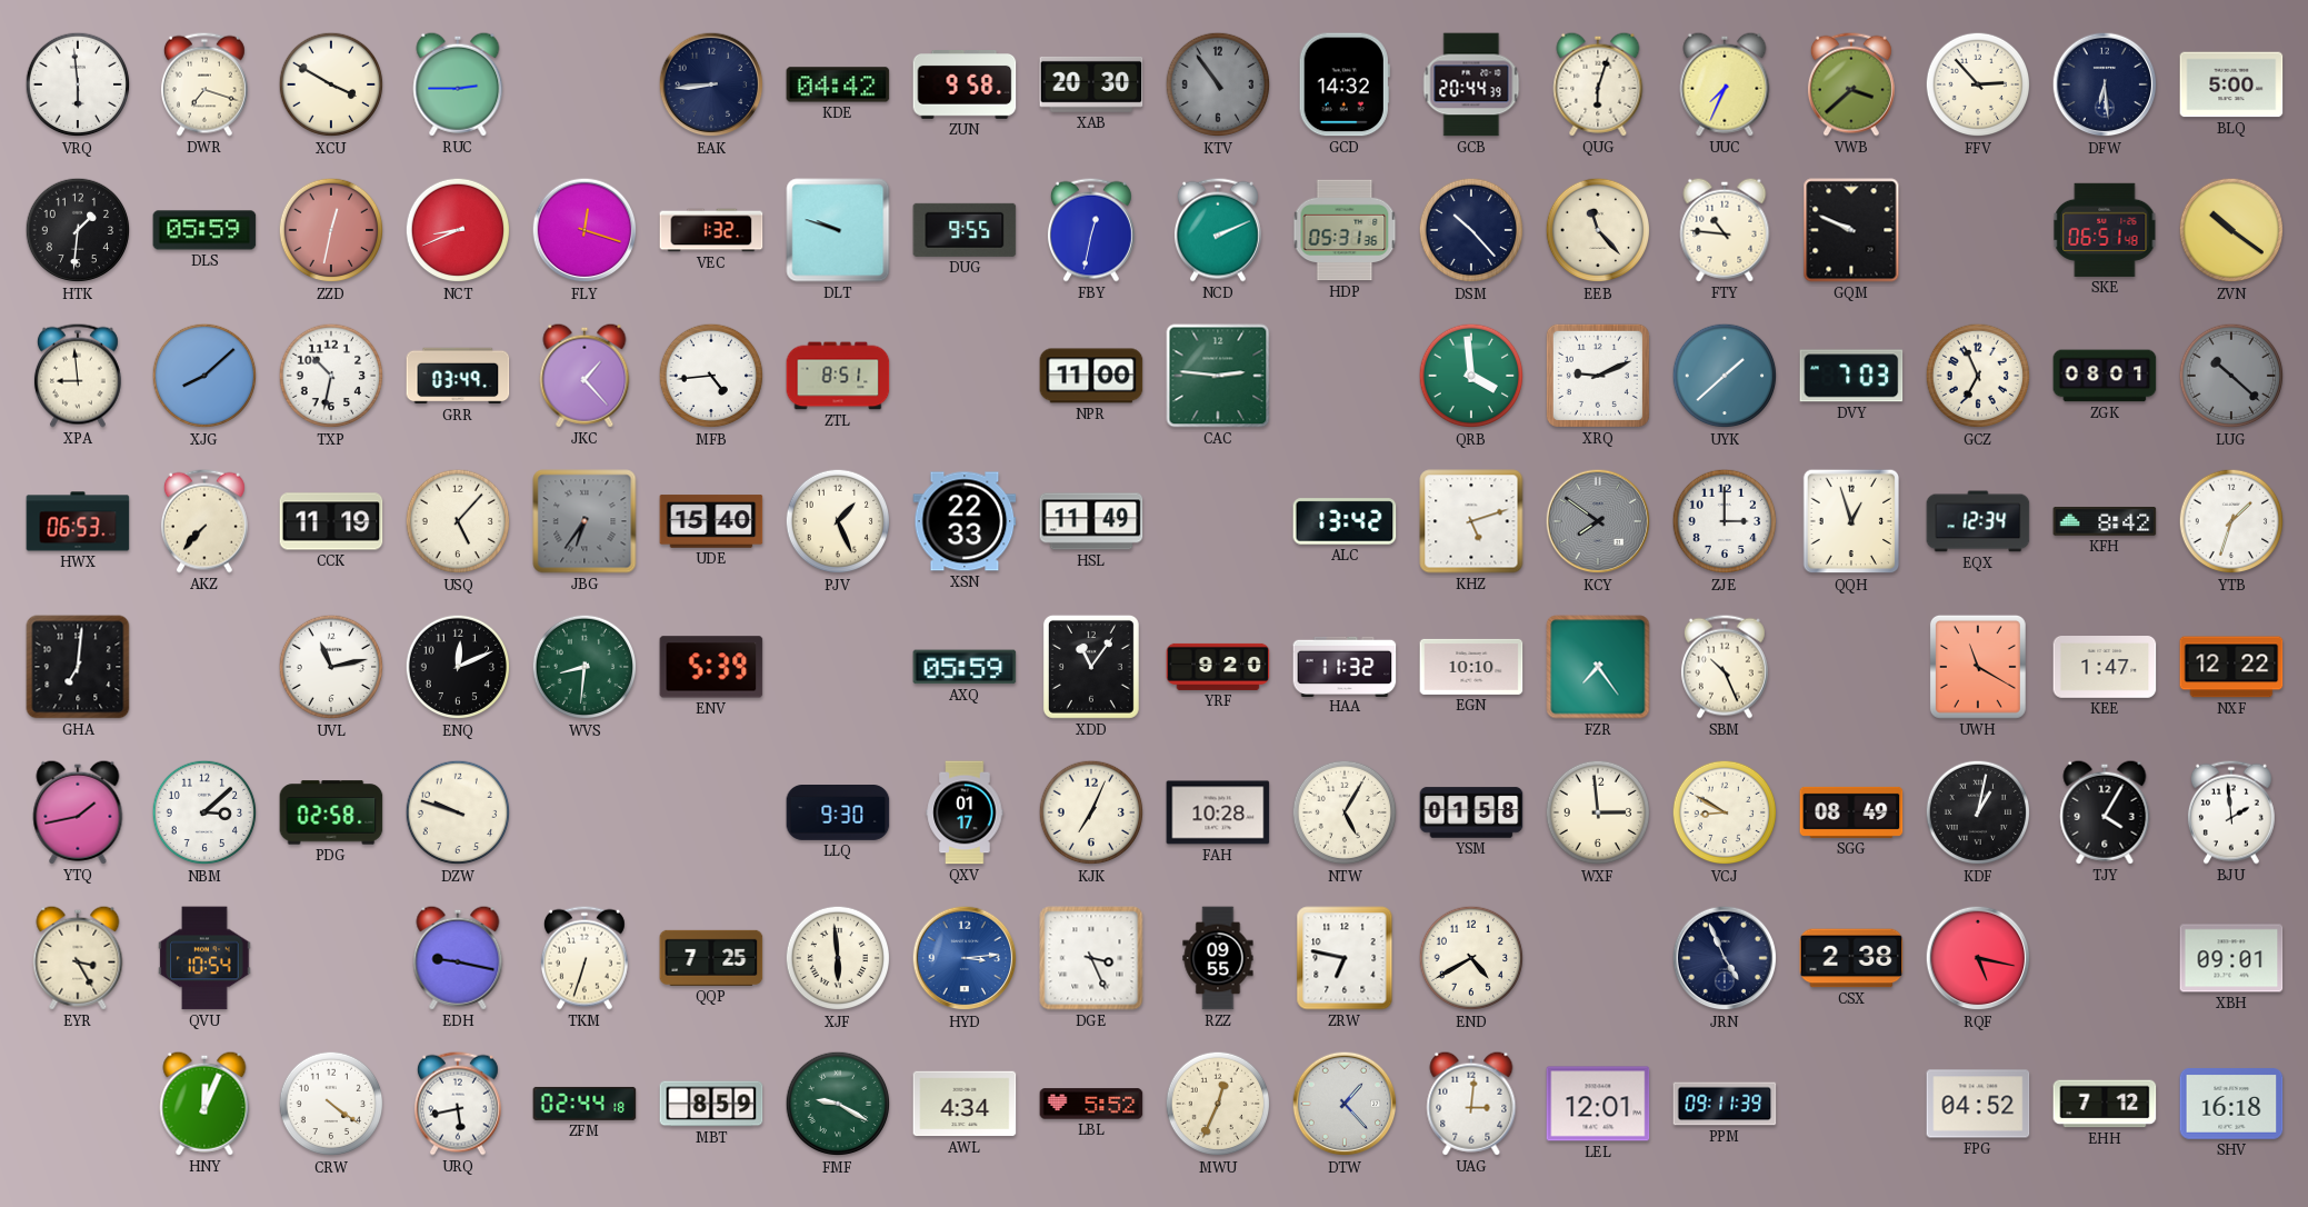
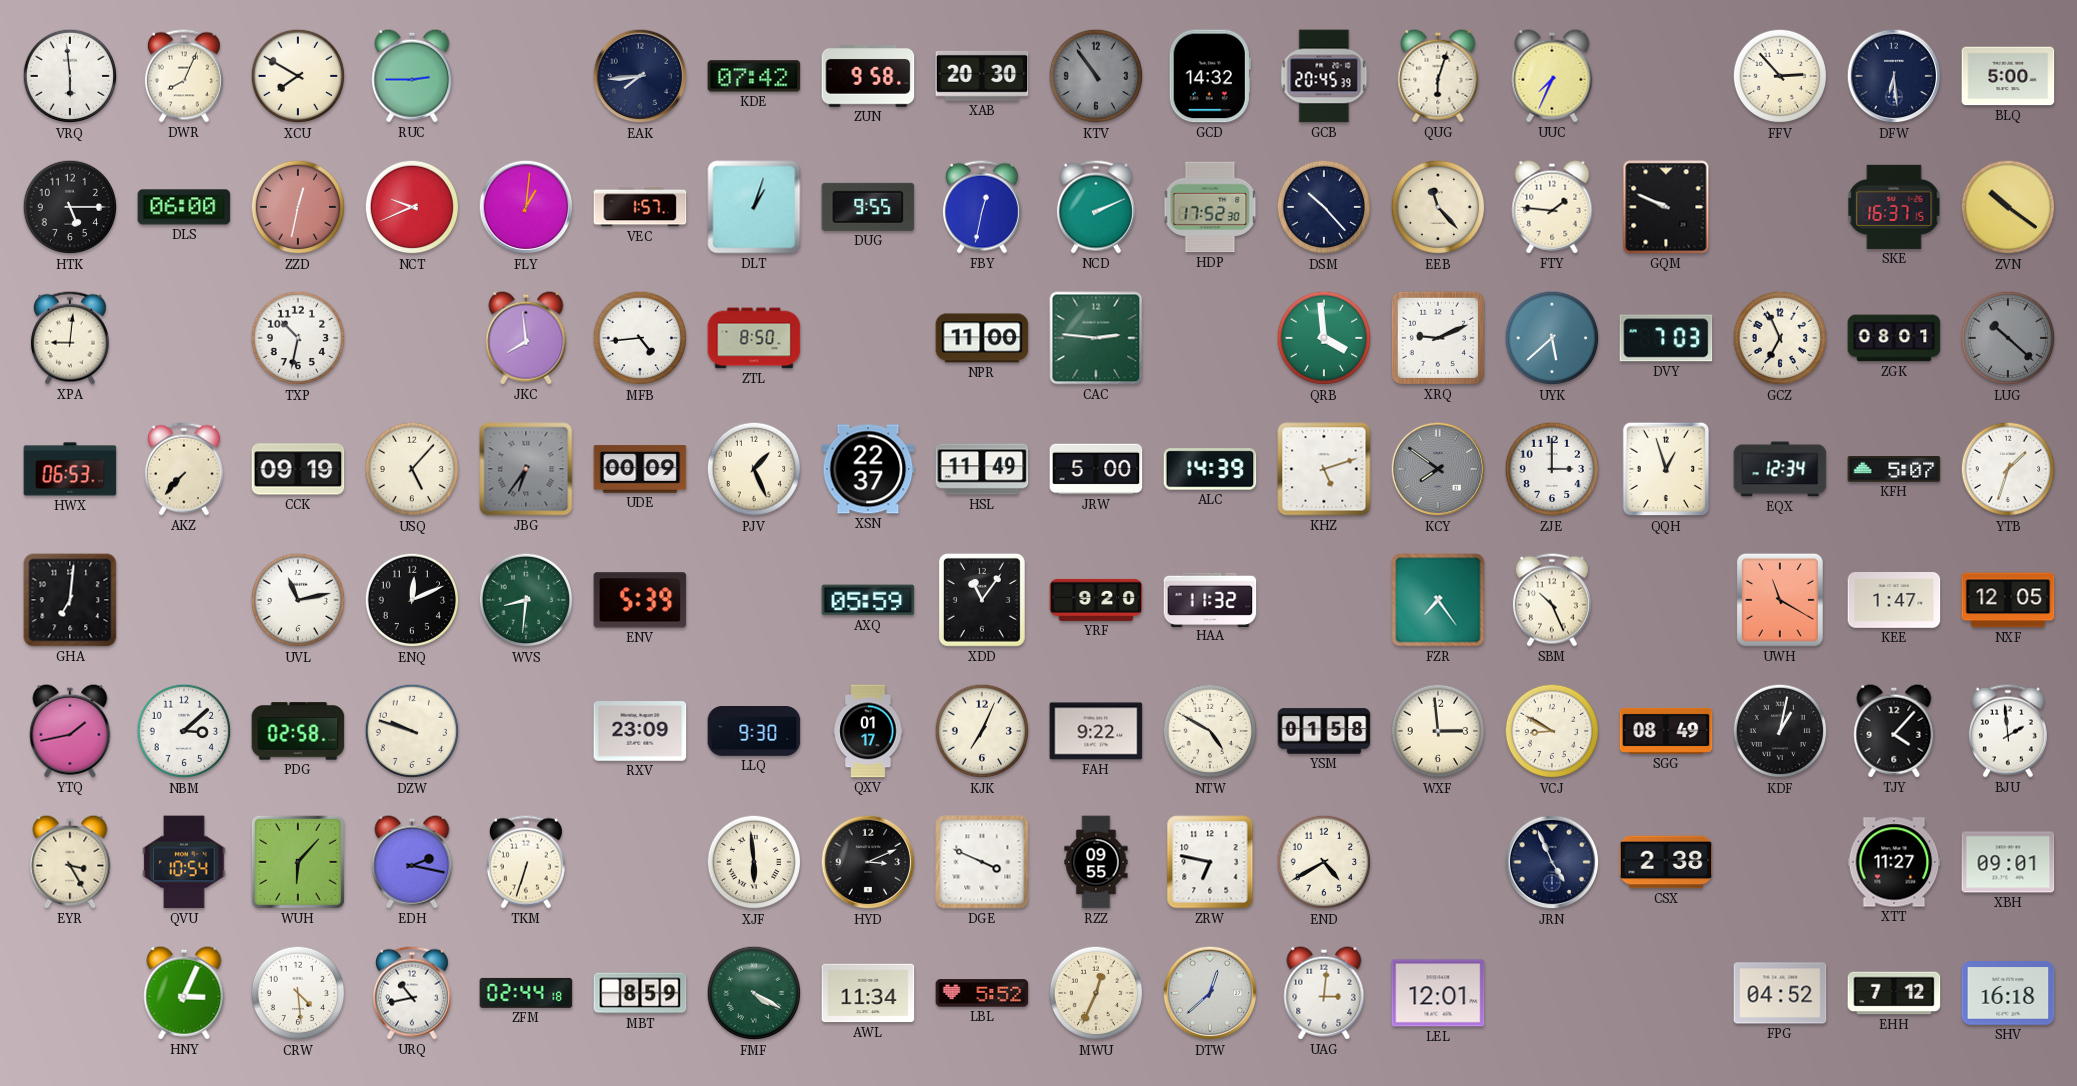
DWR: 7:18 -> 8:04 (184, 76)
XCU: 3:50 -> 7:50 (298, 76)
EAK: 8:44 -> 7:44 (640, 76)
KDE: 04:42 -> 07:42 (754, 76)
GCB: 20:44 -> 20:45 (1324, 76)
VWB: 3:38 -> none (1851, 84)
HTK: 1:31 -> 5:15 (70, 207)
DLS: 05:59 -> 06:00 (184, 207)
NCT: 8:41 -> 9:41 (412, 207)
FLY: 12:18 -> 1:01 (526, 207)
VEC: 1:32 -> 1:57 (640, 207)
DLT: 9:48 -> 1:03 (754, 207)
HDP: 05:31 -> 17:52 (1210, 207)
FTY: 10:46 -> 1:46 (1552, 207)
SKE: 06:51 -> 16:37 (1894, 207)
XPA: 8:59 -> 9:01 (70, 338)
XJG: 8:08 -> none (204, 376)
GRR: 03:49 -> none (458, 376)
JKC: 1:23 -> 7:59 (526, 338)
ZTL: 8:51 -> 8:50 (754, 338)
UYK: 1:38 -> 5:38 (1552, 338)
CCK: 11:19 -> 09:19 (298, 469)
UDE: 15:40 -> 00:09 (640, 469)
XSN: 22:33 -> 22:37 (868, 469)
JRW: none -> 5:00 (1096, 469)
ALC: 13:42 -> 14:39 (1210, 469)
KFH: 8:42 -> 5:07 (1894, 470)
EGN: 10:10 -> none (1471, 667)
NXF: 12:22 -> 12:05 (2008, 600)
RXV: none -> 23:09 (640, 731)
FAH: 10:28 -> 9:22 (1096, 731)
NTW: 5:05 -> 4:50 (1210, 731)
TJY: 4:05 -> 4:07 (1894, 731)
WUH: none -> 6:07 (298, 862)
EDH: 9:17 -> 2:17 (412, 862)
QQP: 7:25 -> none (711, 958)
HYD: 3:14 -> 3:11 (868, 862)
HYD dial: blue -> black (868, 862)
DGE: 3:26 -> 3:49 (982, 862)
RQF: 5:17 -> none (1978, 958)
XTT: none -> 11:27 (1894, 862)
HNY: 12:04 -> 3:04 (184, 993)
CRW: 4:21 -> 4:29 (298, 993)
URQ: 5:43 -> 10:43 (412, 993)
FMF: 9:20 -> 4:20 (754, 993)
AWL: 4:34 -> 11:34 (868, 993)
DTW: 1:23 -> 12:38 (1210, 993)
PPM: 09:11 -> none (1725, 1104)
